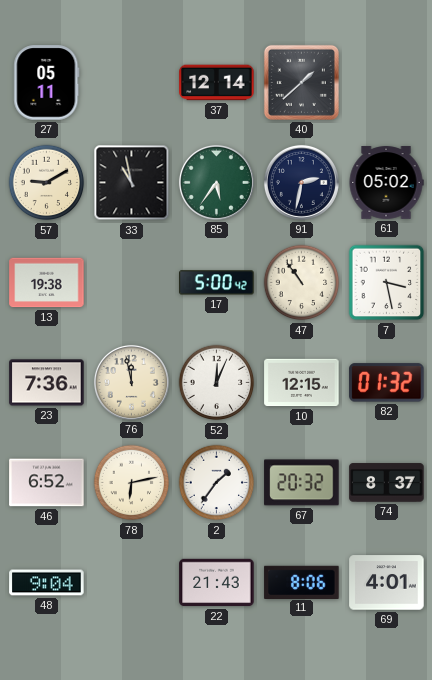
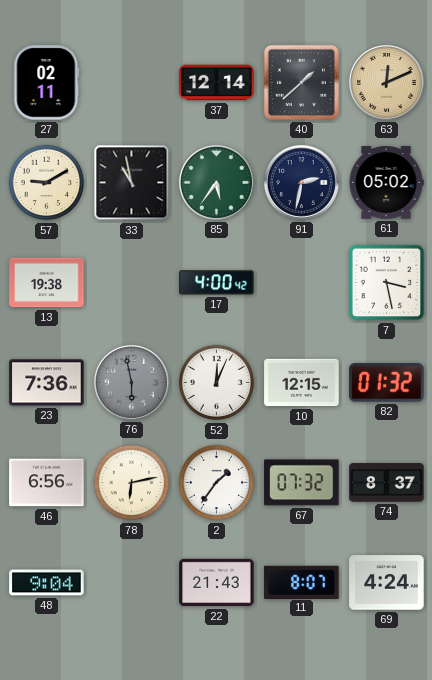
27: 05:11 -> 02:11 (47, 83)
63: none -> 12:11 (386, 82)
17: 5:00 -> 4:00 (217, 283)
47: 10:54 -> none (302, 283)
76: 11:58 -> 5:58 (131, 382)
76 dial: cream -> grey (131, 382)
46: 6:52 -> 6:56 (47, 483)
67: 20:32 -> 07:32 (302, 483)
11: 8:06 -> 8:07 (302, 582)
69: 4:01 -> 4:24 (387, 583)
